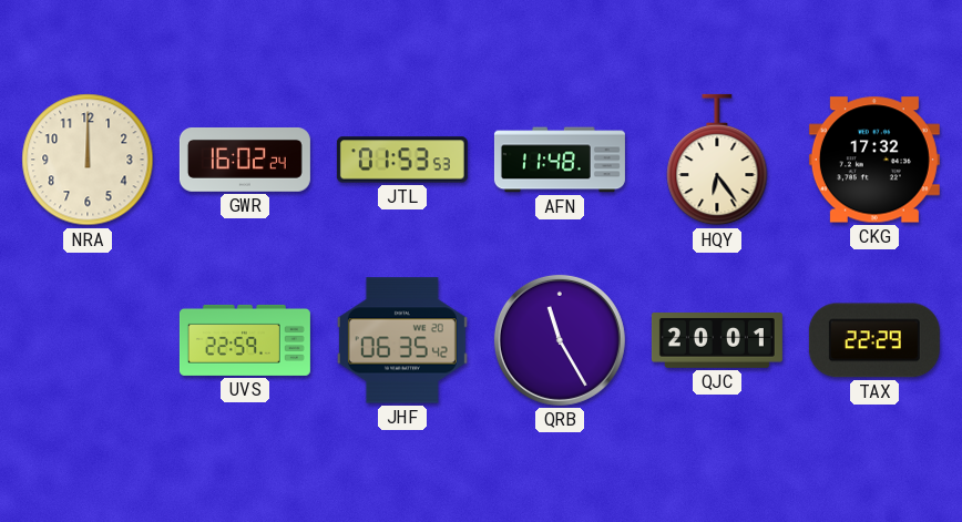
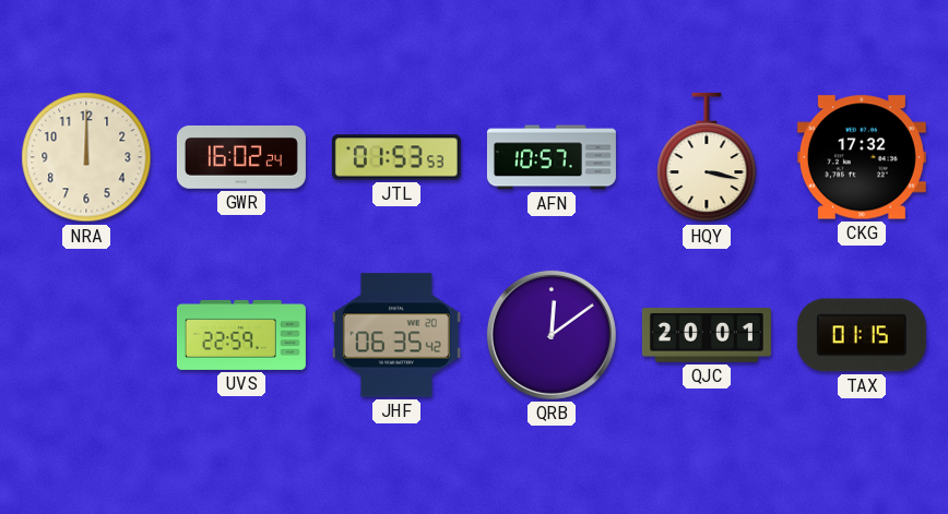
AFN: 11:48 -> 10:57 (552, 157)
HQY: 6:24 -> 3:17 (707, 157)
QRB: 11:25 -> 12:09 (552, 335)
TAX: 22:29 -> 01:15 (862, 335)
